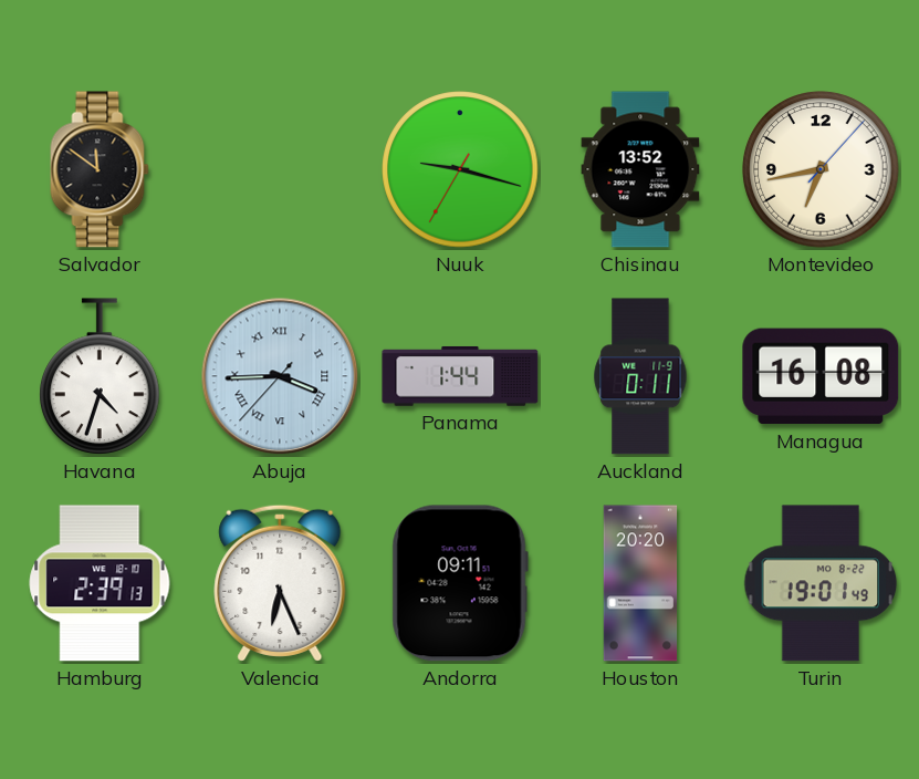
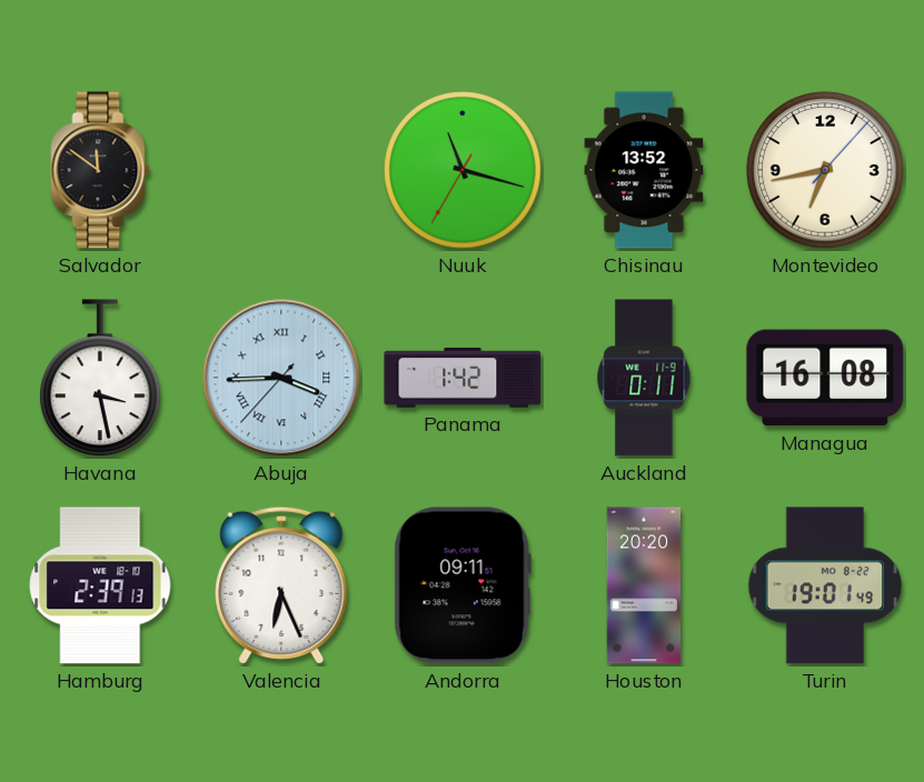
Nuuk: 9:17 -> 11:17 (463, 170)
Havana: 4:33 -> 3:28 (100, 379)
Panama: 1:44 -> 1:42 (463, 378)
